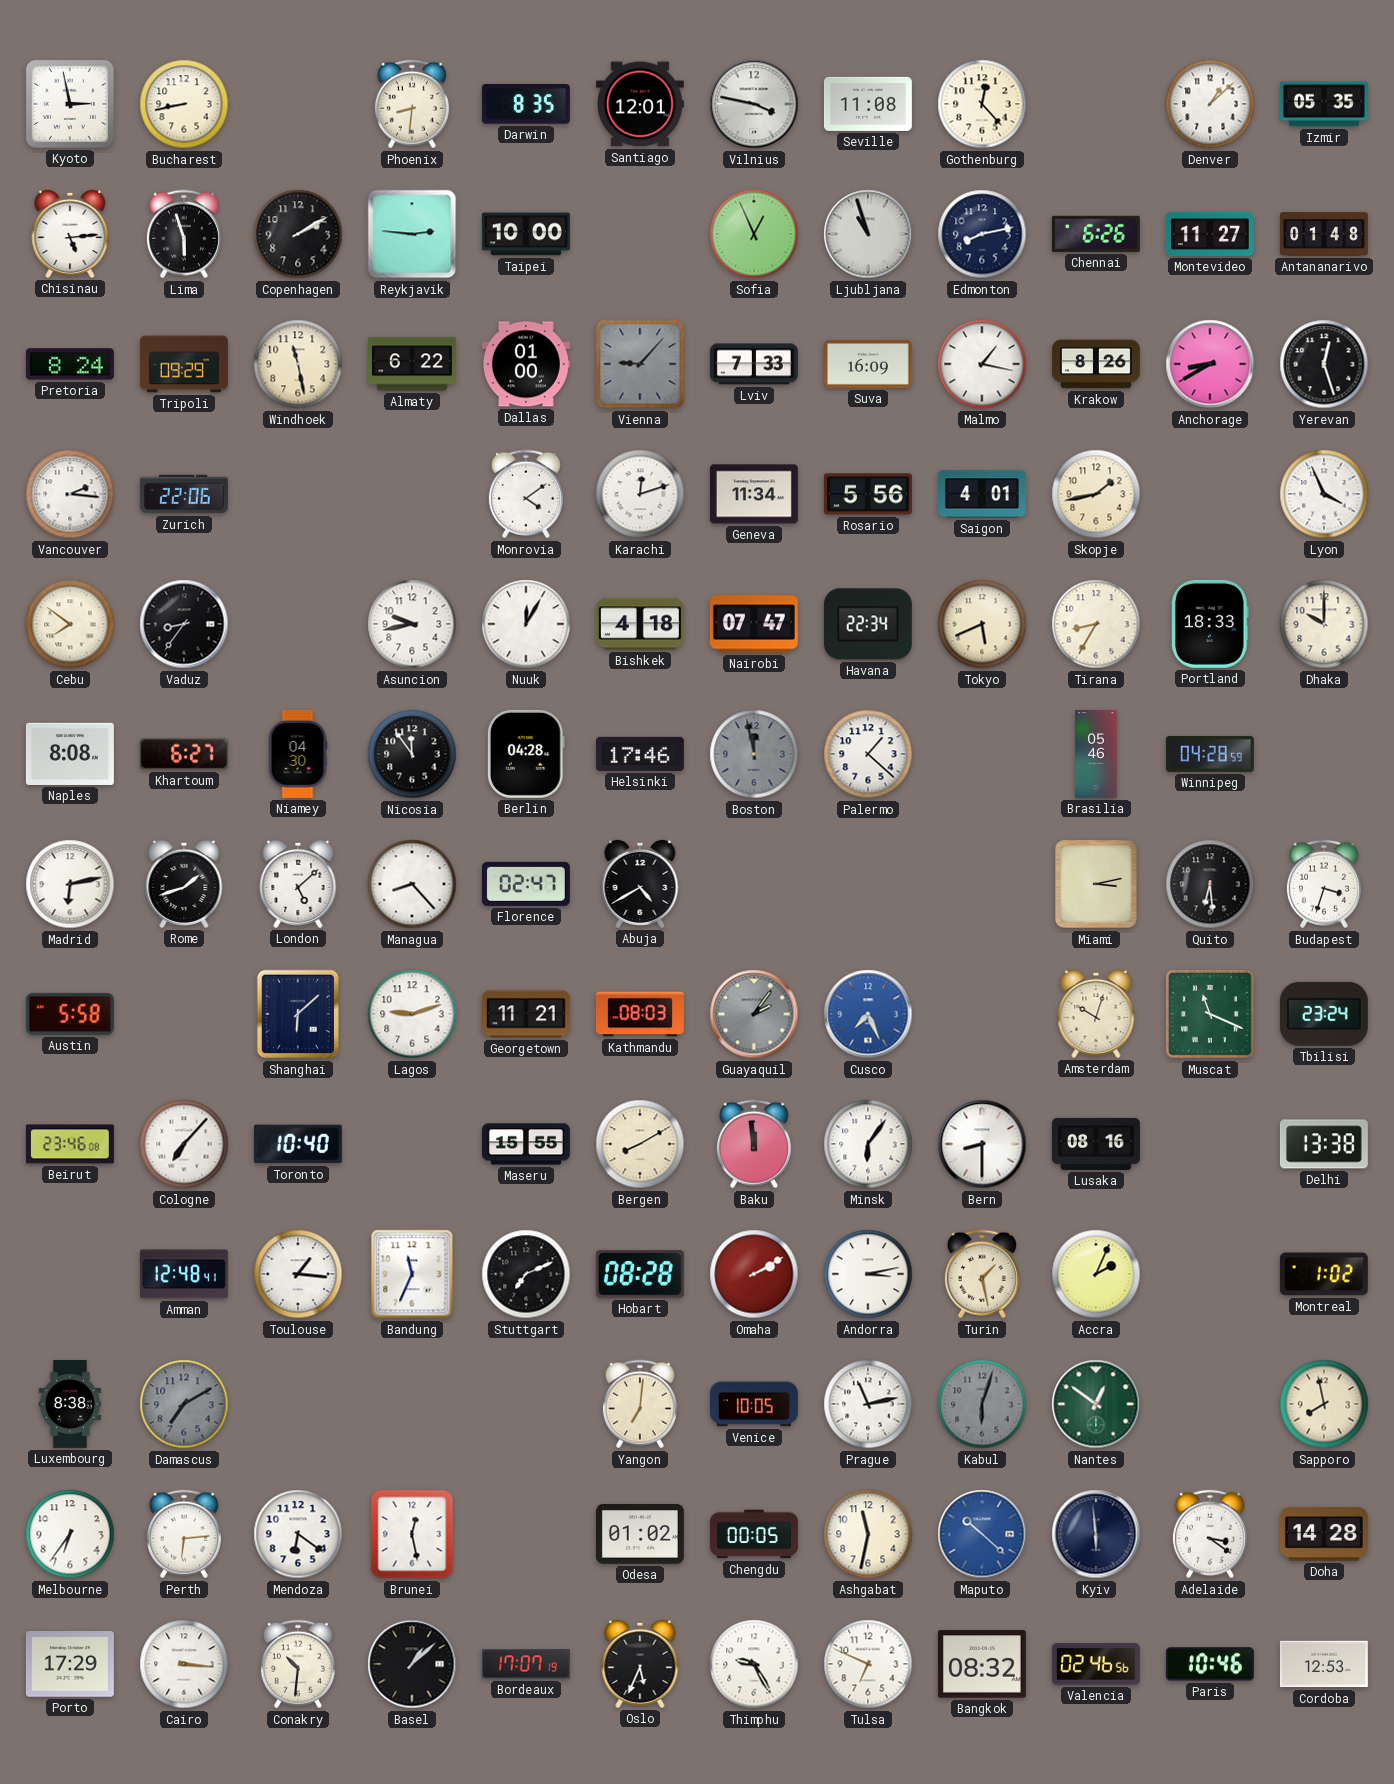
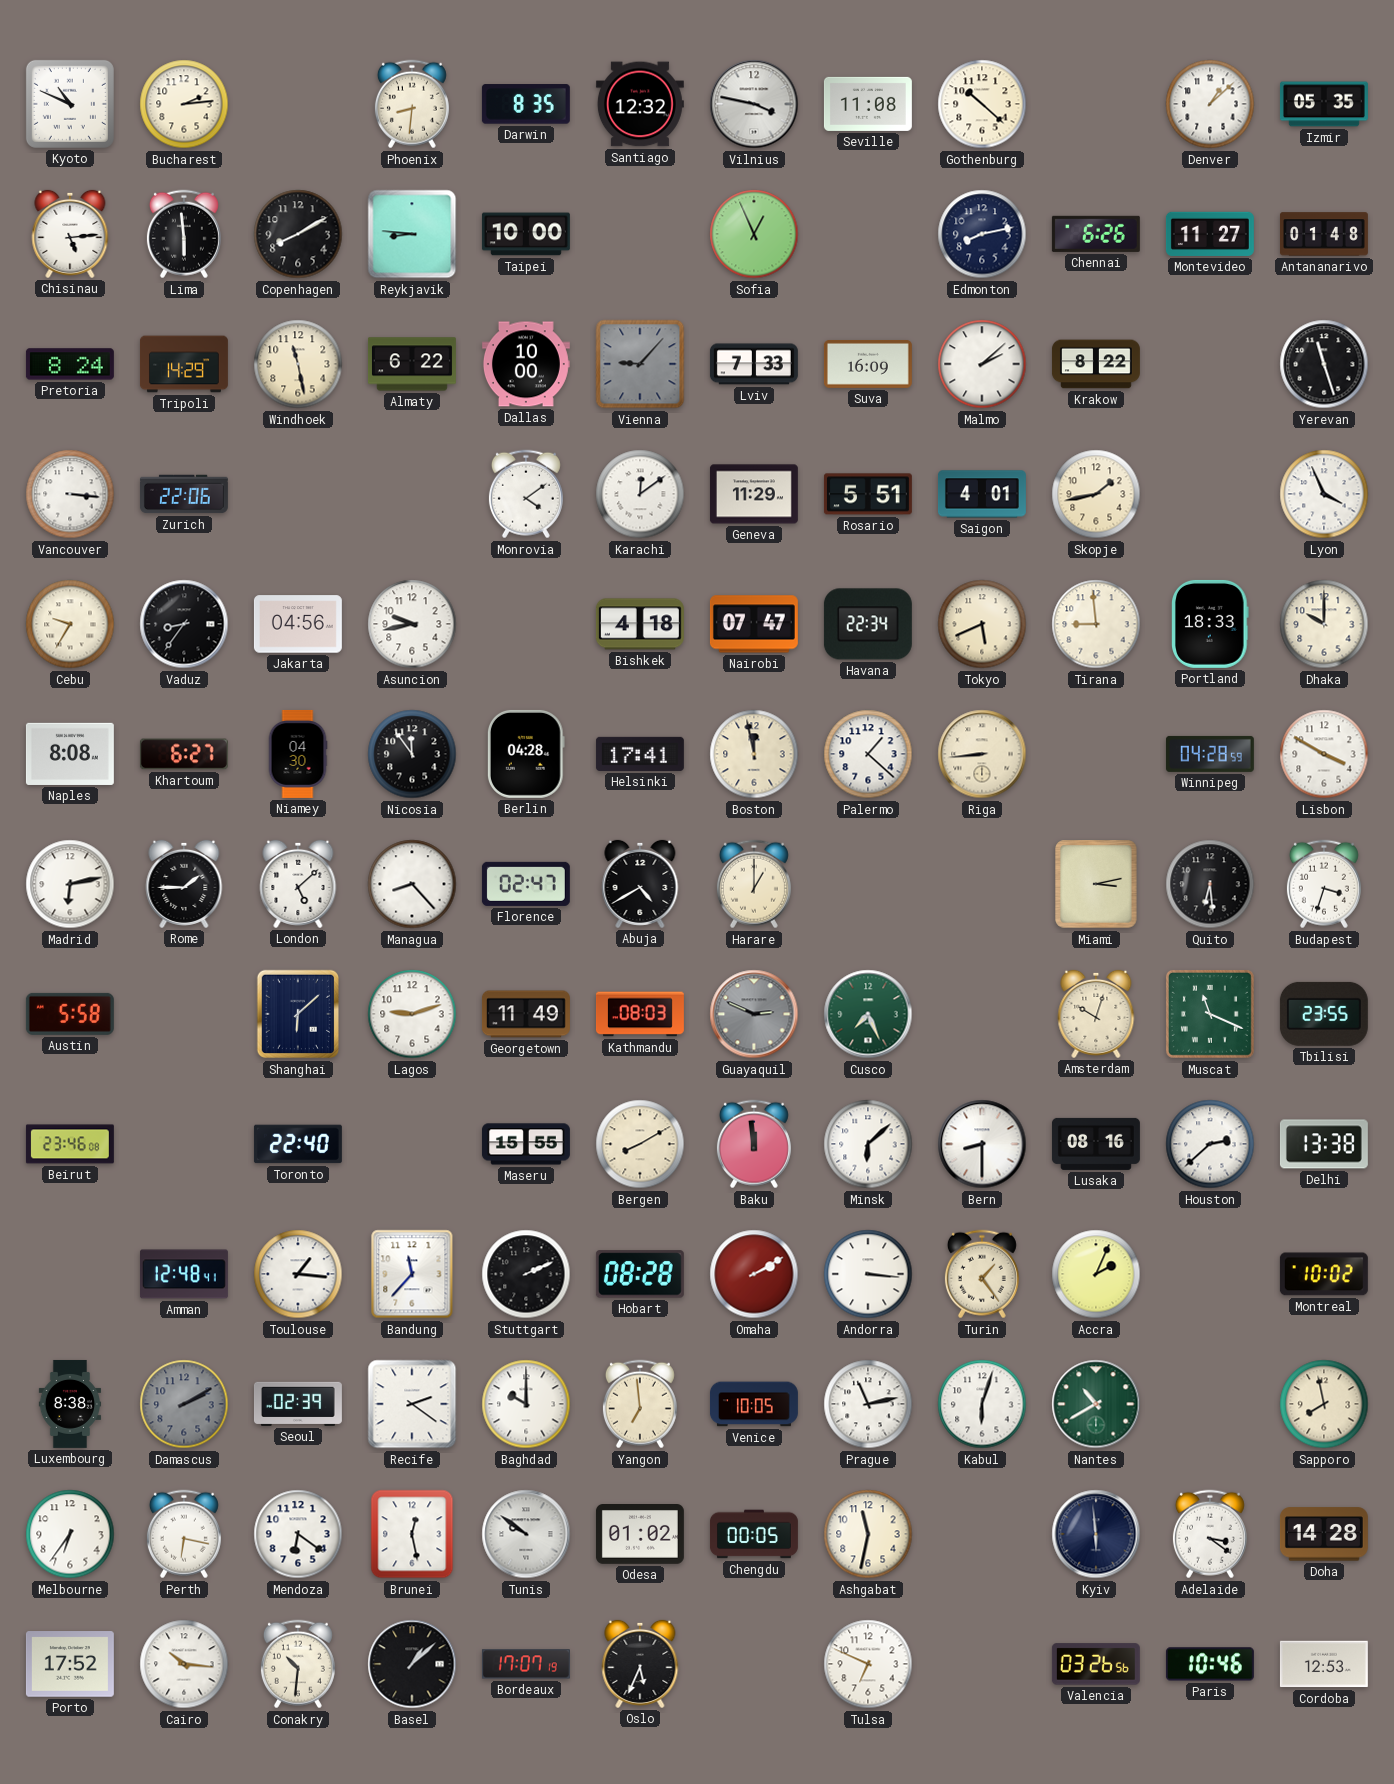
Kyoto: 2:58 -> 10:49 (70, 104)
Bucharest: 8:43 -> 2:14 (184, 104)
Santiago: 12:01 -> 12:32 (640, 104)
Gothenburg: 12:23 -> 10:22 (982, 104)
Lima: 5:57 -> 5:59 (184, 234)
Copenhagen: 2:10 -> 8:10 (298, 234)
Reykjavik: 2:46 -> 8:46 (412, 234)
Ljubljana: 10:57 -> none (868, 234)
Tripoli: 09:29 -> 14:29 (184, 364)
Dallas: 01:00 -> 10:00 (526, 364)
Malmo: 1:17 -> 2:08 (982, 364)
Krakow: 8:26 -> 8:22 (1096, 364)
Anchorage: 8:40 -> none (1210, 364)
Yerevan: 12:27 -> 11:27 (1324, 364)
Vancouver: 2:16 -> 3:16 (70, 494)
Karachi: 12:12 -> 12:09 (640, 494)
Geneva: 11:34 -> 11:29 (754, 494)
Rosario: 5:56 -> 5:51 (868, 494)
Cebu: 7:51 -> 9:35 (70, 624)
Jakarta: none -> 04:56 (298, 624)
Nuuk: 12:05 -> none (526, 624)
Tirana: 8:35 -> 8:59 (1096, 624)
Helsinki: 17:46 -> 17:41 (640, 754)
Boston dial: grey -> cream (754, 754)
Riga: none -> 8:44 (982, 754)
Brasilia: 05:46 -> none (1096, 754)
Lisbon: none -> 3:50 (1324, 754)
Rome: 1:42 -> 1:45 (184, 884)
Harare: none -> 1:00 (754, 884)
Georgetown: 11:21 -> 11:49 (526, 1014)
Guayaquil: 2:06 -> 2:49 (754, 1014)
Cusco dial: blue -> green (868, 1014)
Tbilisi: 23:24 -> 23:55 (1324, 1014)
Cologne: 7:07 -> none (184, 1144)
Toronto: 10:40 -> 22:40 (298, 1144)
Minsk: 6:06 -> 6:08 (868, 1144)
Houston: none -> 2:38 (1210, 1144)
Bandung: 11:34 -> 11:37 (412, 1274)
Stuttgart: 7:11 -> 2:11 (526, 1274)
Andorra: 3:13 -> 3:16 (868, 1274)
Turin: 1:28 -> 1:24 (982, 1274)
Montreal: 1:02 -> 10:02 (1324, 1274)
Damascus: 7:10 -> 2:10 (184, 1404)
Seoul: none -> 02:39 (298, 1404)
Recife: none -> 2:21 (412, 1404)
Baghdad: none -> 10:00 (526, 1404)
Yangon: 7:01 -> 6:59 (640, 1404)
Kabul dial: grey -> white (982, 1404)
Nantes: 12:51 -> 10:40 (1096, 1404)
Perth: 6:14 -> 6:17 (184, 1534)
Tunis: none -> 9:51 (526, 1534)
Maputo: 10:22 -> none (982, 1534)
Porto: 17:29 -> 17:52 (70, 1664)
Cairo: 3:16 -> 10:16 (184, 1664)
Thimphu: 9:25 -> none (754, 1664)
Bangkok: 08:32 -> none (982, 1664)
Valencia: 02:46 -> 03:26 (1096, 1664)
